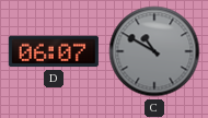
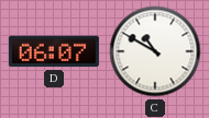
C dial: grey -> white (155, 51)
